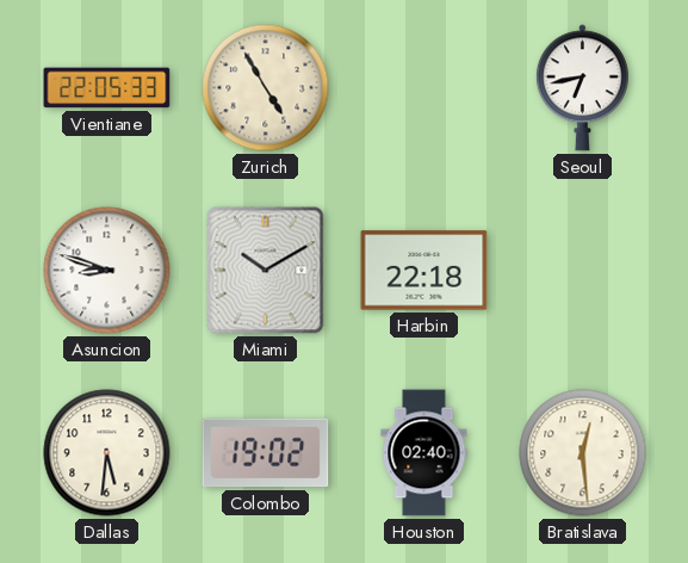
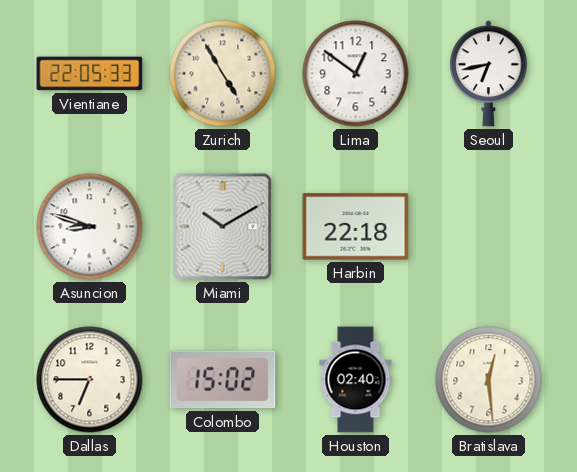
Lima: none -> 12:51 (356, 74)
Dallas: 5:31 -> 6:45 (90, 380)
Colombo: 19:02 -> 15:02 (223, 380)
